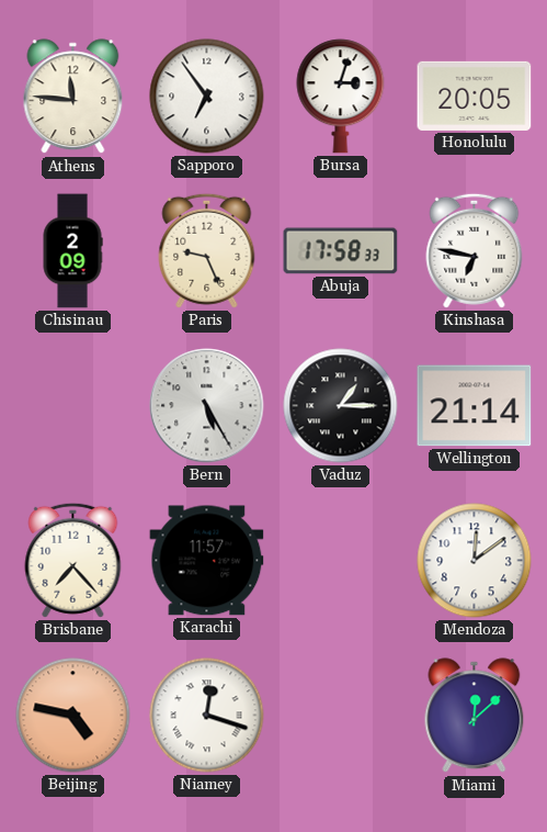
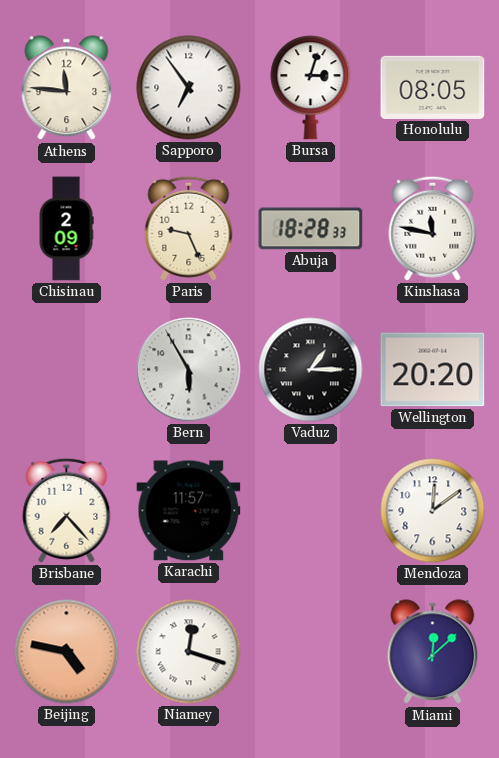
Honolulu: 20:05 -> 08:05 (433, 87)
Abuja: 17:58 -> 18:28 (311, 229)
Kinshasa: 6:47 -> 11:47 (433, 228)
Bern: 5:25 -> 5:55 (189, 370)
Wellington: 21:14 -> 20:20 (433, 370)
